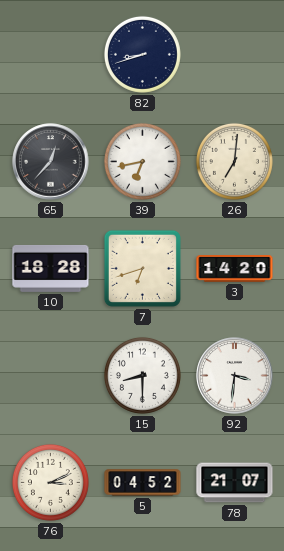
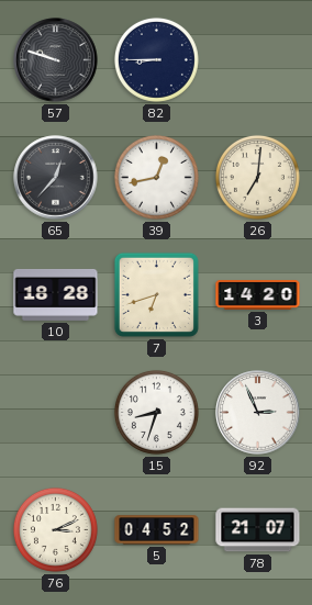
57: none -> 9:48 (56, 60)
82: 8:42 -> 8:45 (156, 59)
39: 6:43 -> 12:43 (156, 177)
15: 8:30 -> 8:33 (156, 412)
92: 3:31 -> 2:56 (258, 413)
